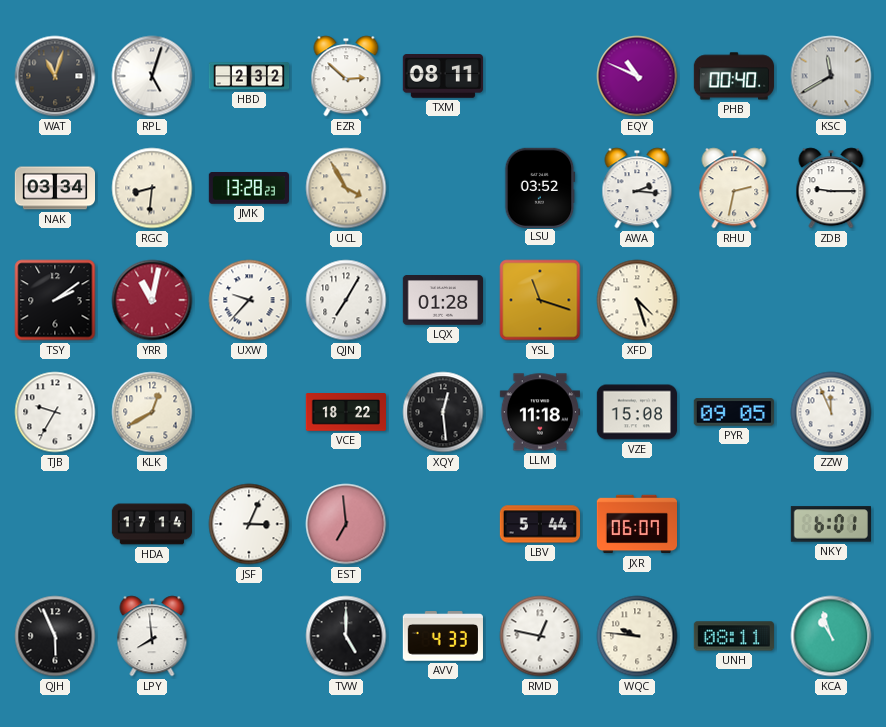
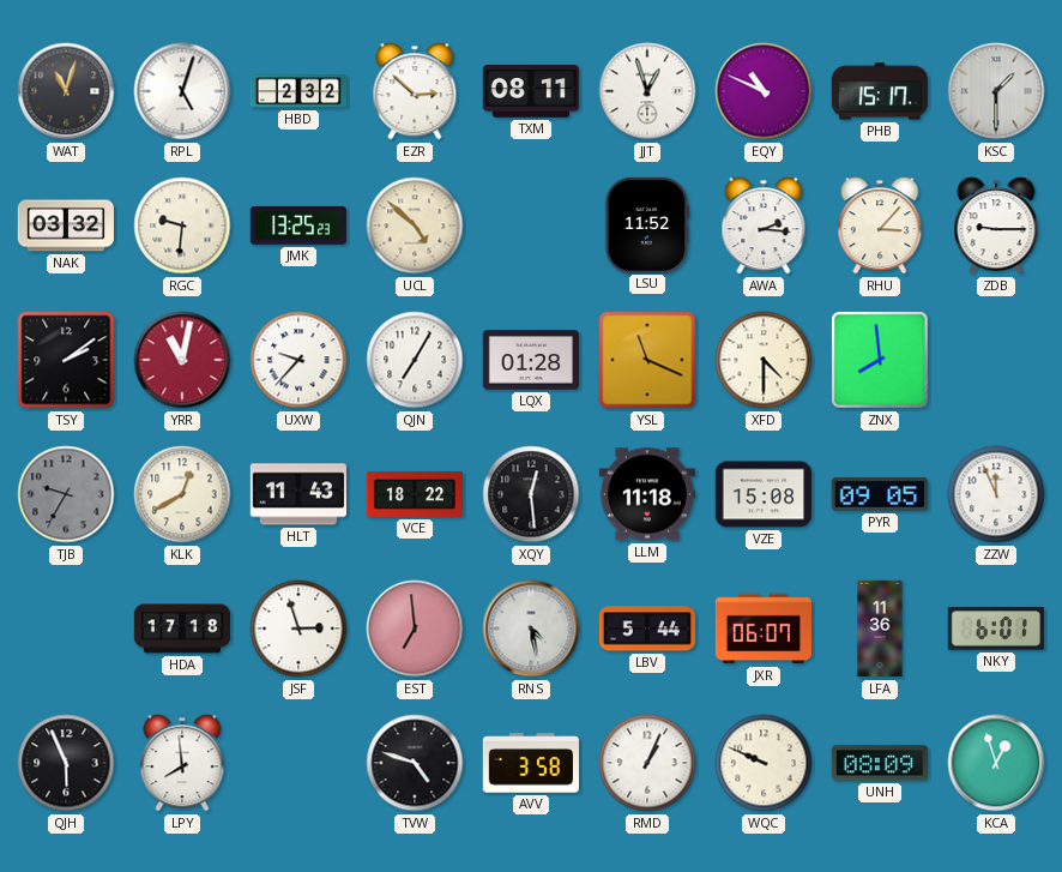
JJT: none -> 12:57 (647, 91)
PHB: 00:40 -> 15:17 (879, 91)
KSC: 11:40 -> 1:30 (996, 91)
NAK: 03:34 -> 03:32 (65, 225)
RGC: 8:31 -> 9:31 (182, 225)
JMK: 13:28 -> 13:25 (297, 227)
UCL: 3:55 -> 4:52 (415, 225)
LSU: 03:52 -> 11:52 (647, 224)
RHU: 2:32 -> 3:07 (880, 225)
YSL: 11:18 -> 11:19 (647, 360)
XFD: 4:27 -> 4:30 (764, 360)
ZNX: none -> 7:59 (880, 360)
TJB dial: white -> grey (66, 494)
HLT: none -> 11:43 (297, 494)
HDA: 17:14 -> 17:18 (182, 629)
JSF: 3:04 -> 2:57 (298, 629)
RNS: none -> 4:28 (531, 629)
LFA: none -> 11:36 (880, 629)
TVW: 5:00 -> 4:48 (415, 763)
AVV: 4:33 -> 3:58 (531, 763)
RMD: 12:47 -> 1:04 (647, 763)
WQC: 9:46 -> 9:49 (764, 763)
UNH: 08:11 -> 08:09 (879, 763)
KCA: 10:57 -> 12:57 (996, 763)
